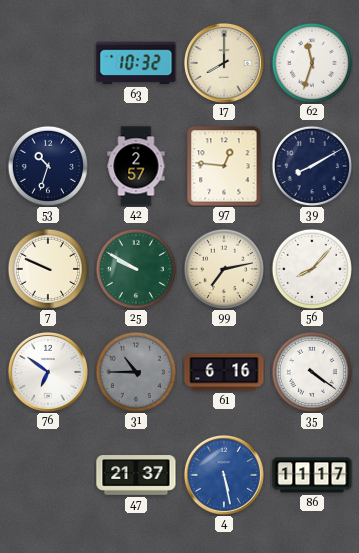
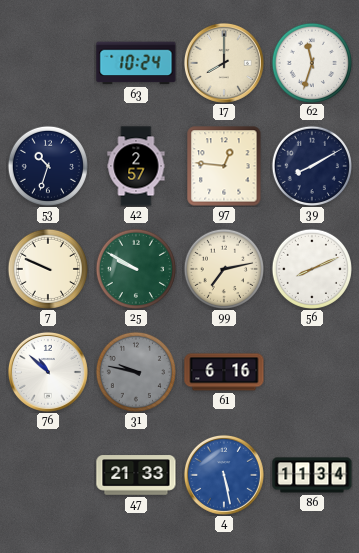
63: 10:32 -> 10:24 (136, 63)
56: 8:07 -> 8:11 (312, 269)
76: 6:51 -> 10:52 (48, 372)
31: 10:45 -> 9:47 (136, 372)
35: 4:21 -> none (312, 372)
47: 21:37 -> 21:33 (136, 475)
86: 11:17 -> 11:34 (312, 475)
